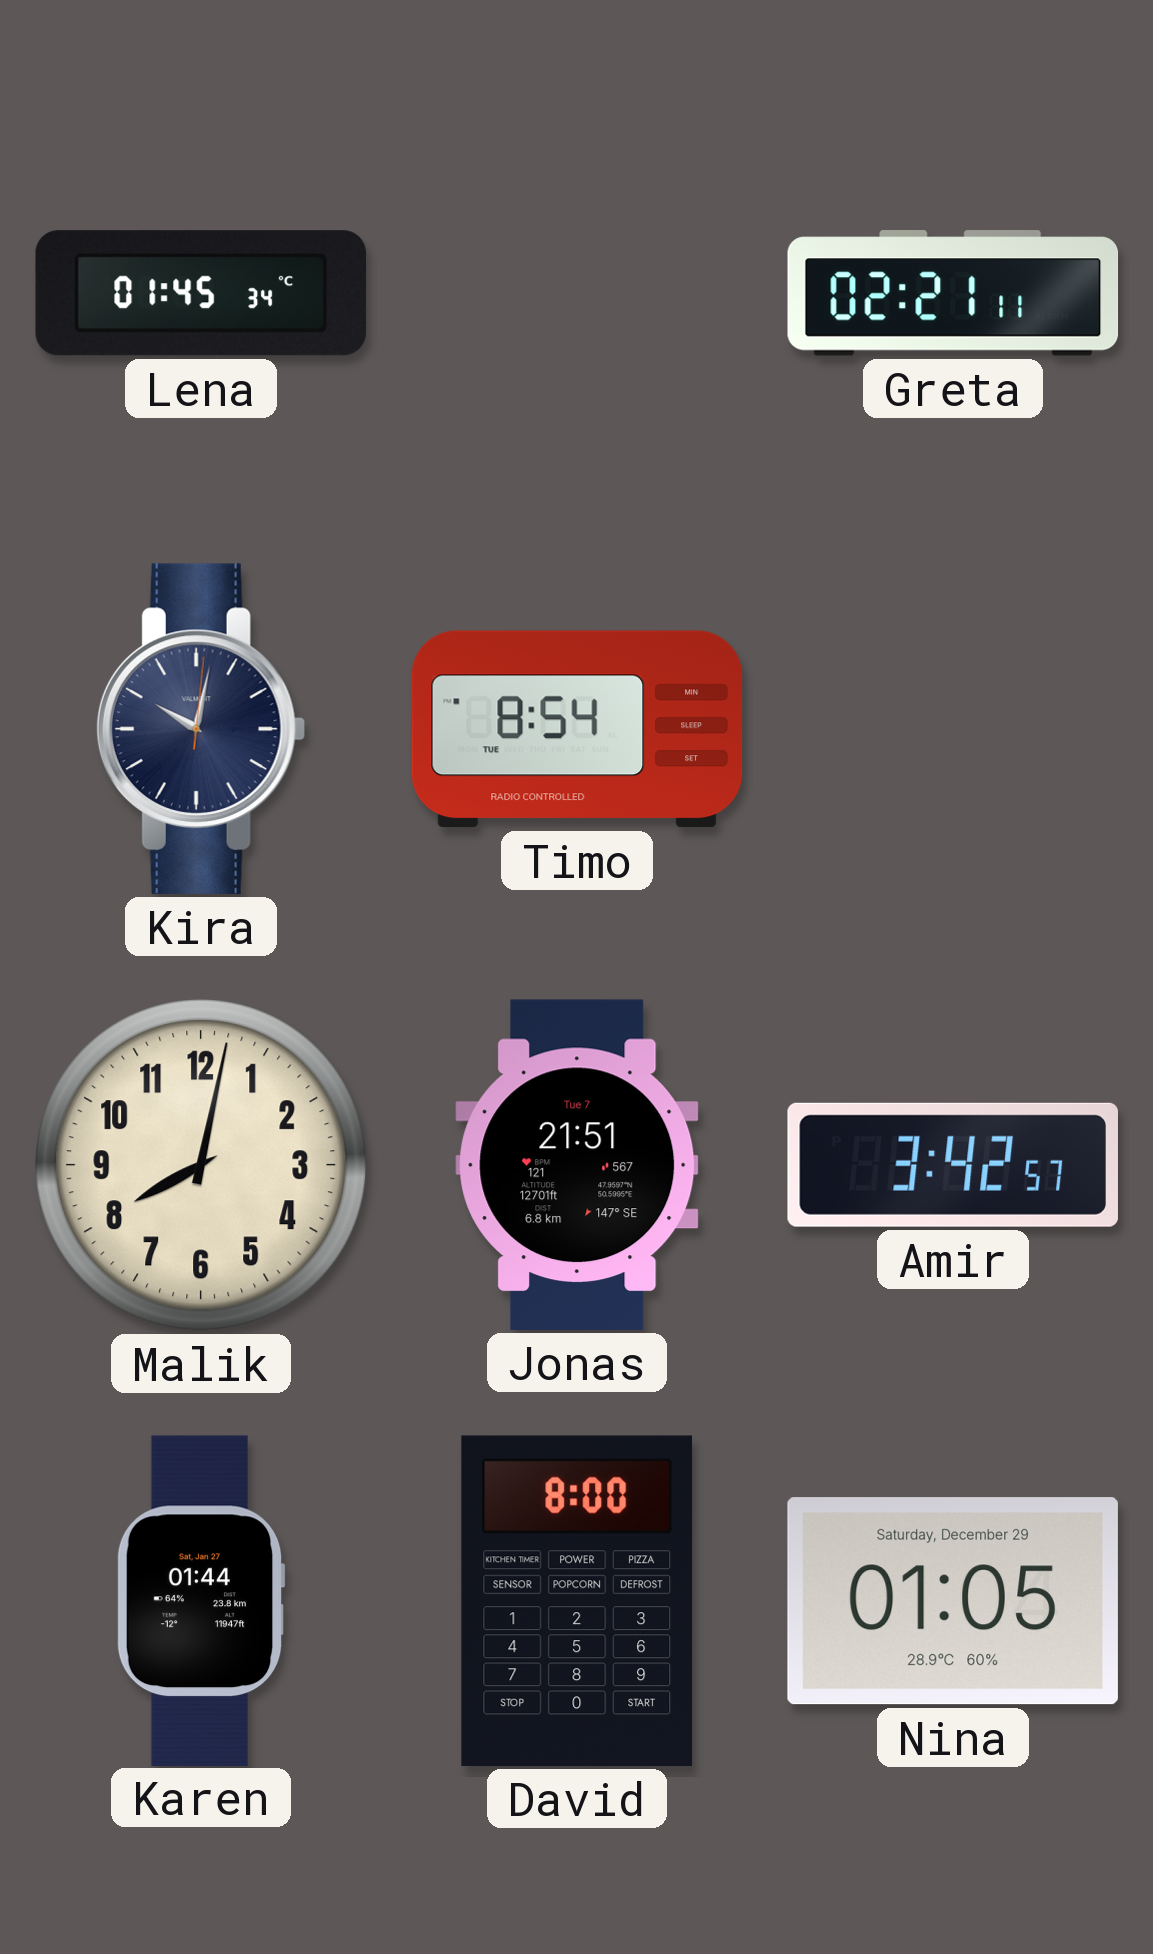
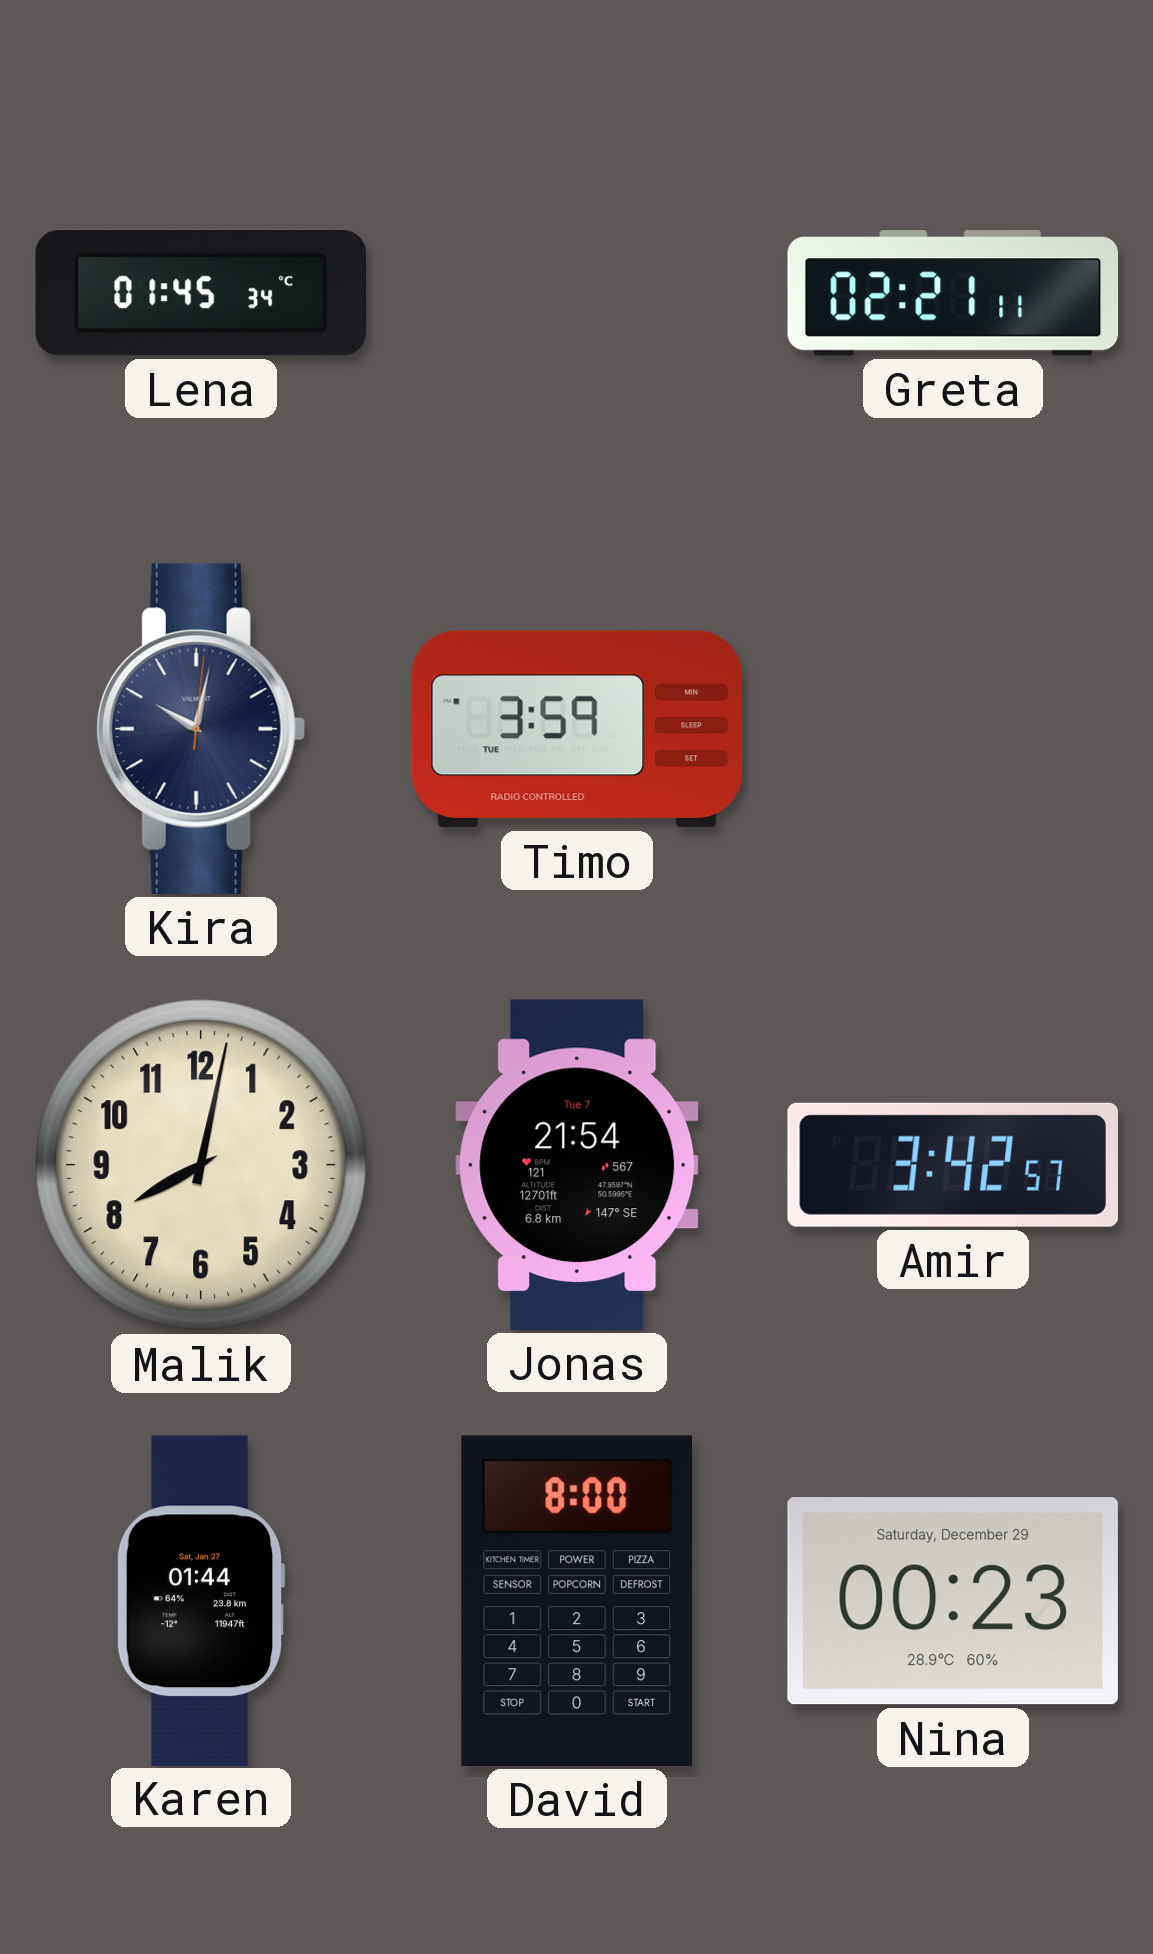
Timo: 8:54 -> 3:59 (577, 729)
Jonas: 21:51 -> 21:54 (577, 1165)
Nina: 01:05 -> 00:23 (953, 1601)
